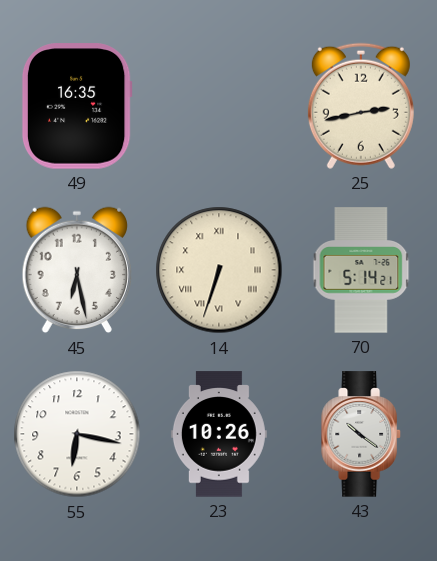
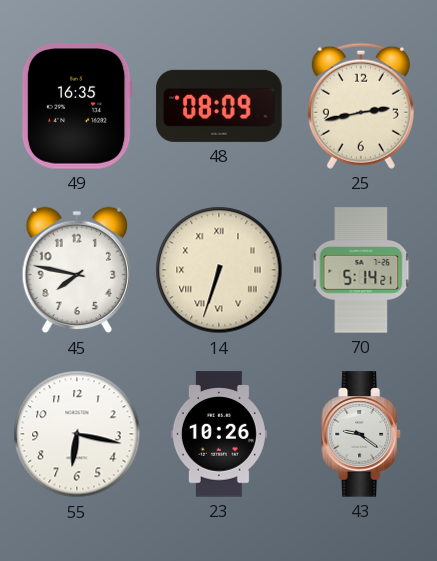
48: none -> 08:09 (219, 106)
45: 6:28 -> 7:47 (76, 270)
43: 10:21 -> 9:21 (362, 434)
